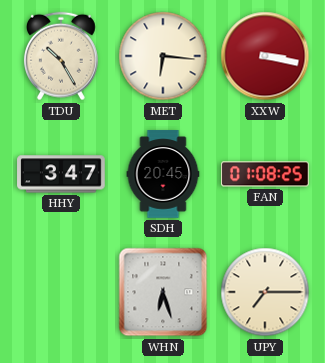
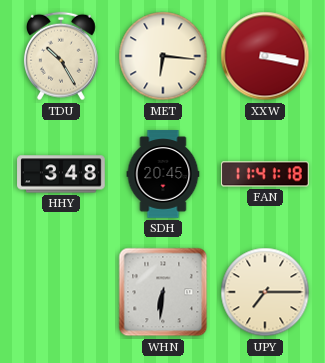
HHY: 3:47 -> 3:48 (61, 174)
FAN: 01:08 -> 11:41 (265, 174)
WHN: 6:27 -> 6:31 (163, 292)
